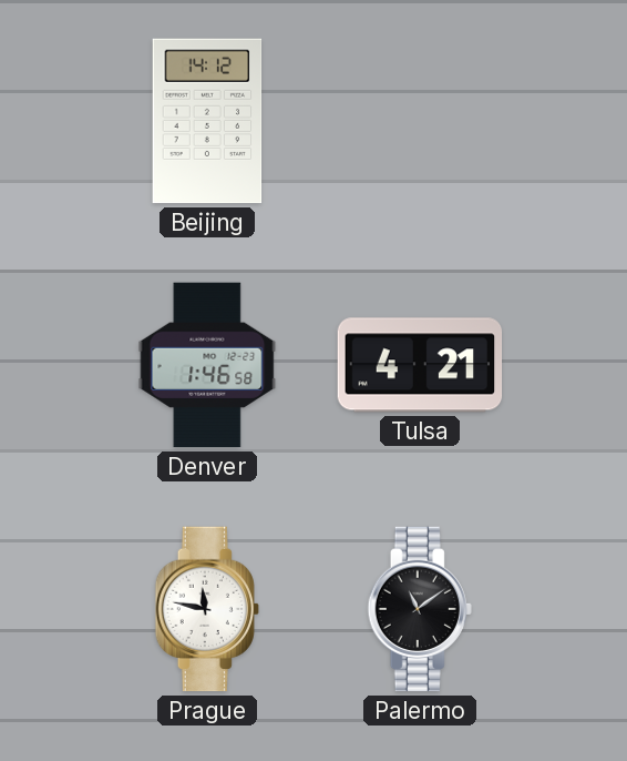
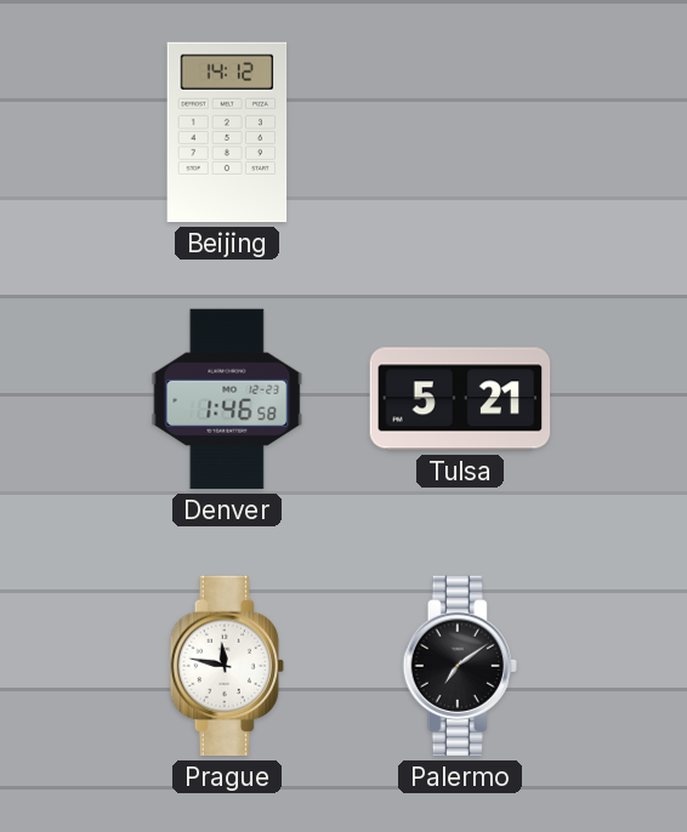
Tulsa: 4:21 -> 5:21 (460, 399)
Palermo: 11:09 -> 7:09 (460, 666)
